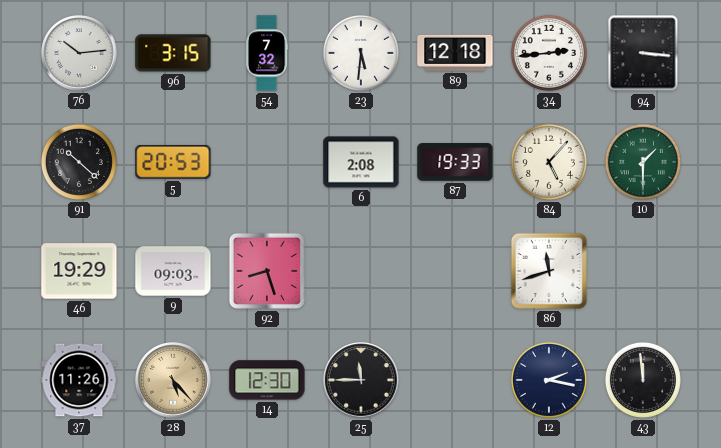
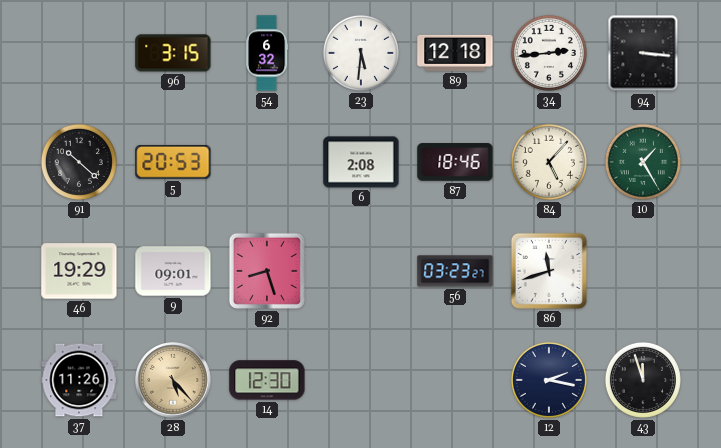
76: 10:14 -> none (79, 53)
54: 7:32 -> 6:32 (267, 53)
87: 19:33 -> 18:46 (455, 162)
10: 1:30 -> 1:25 (643, 162)
9: 09:03 -> 09:01 (173, 271)
56: none -> 03:23 (455, 271)
25: 11:45 -> none (361, 380)
43: 11:59 -> 11:57 (643, 380)
